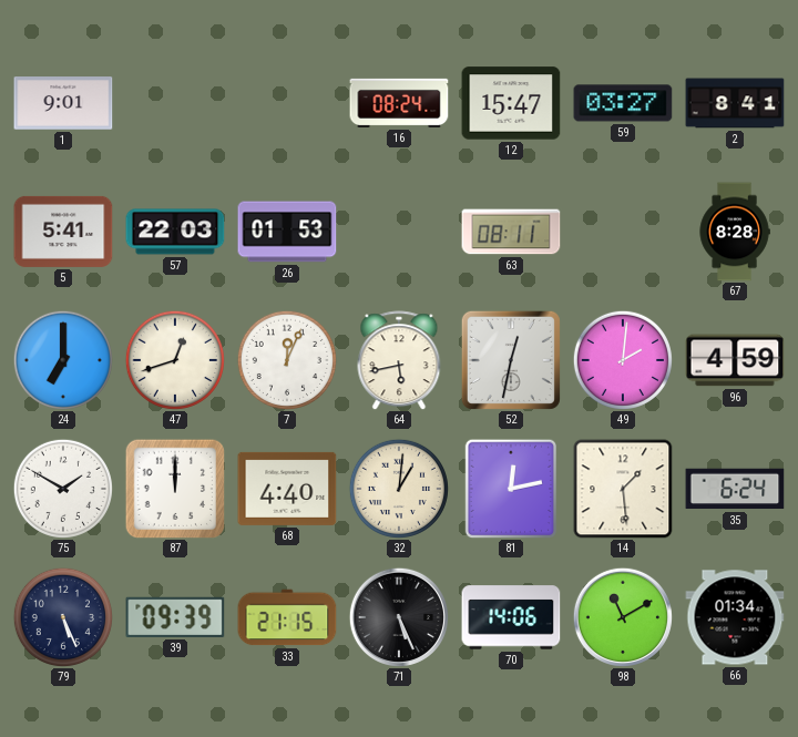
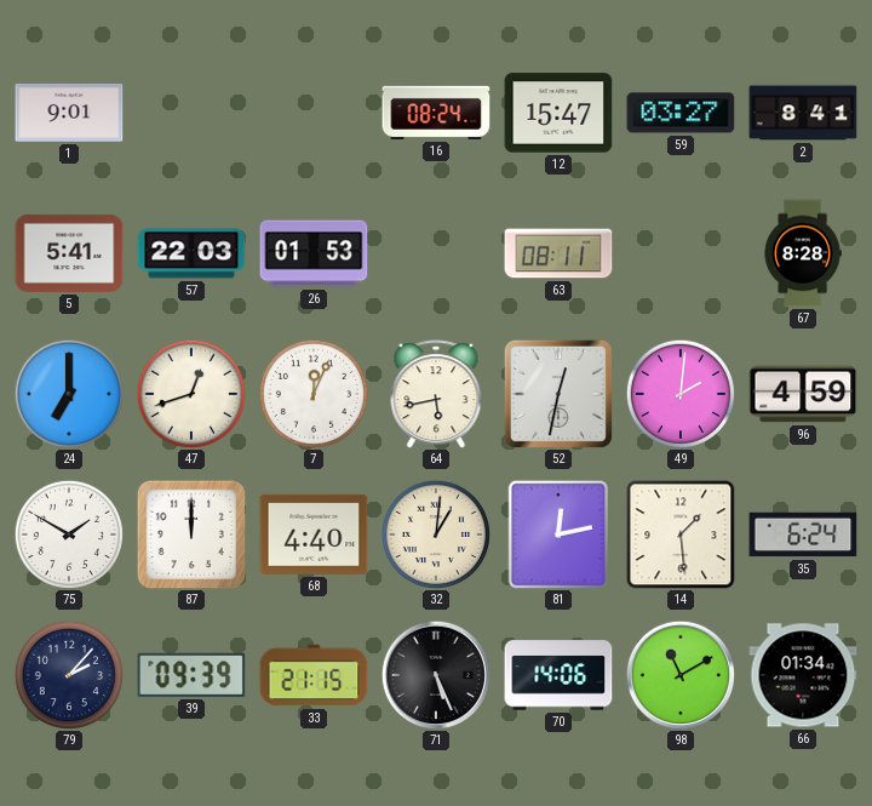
79: 5:26 -> 2:07 (68, 674)
